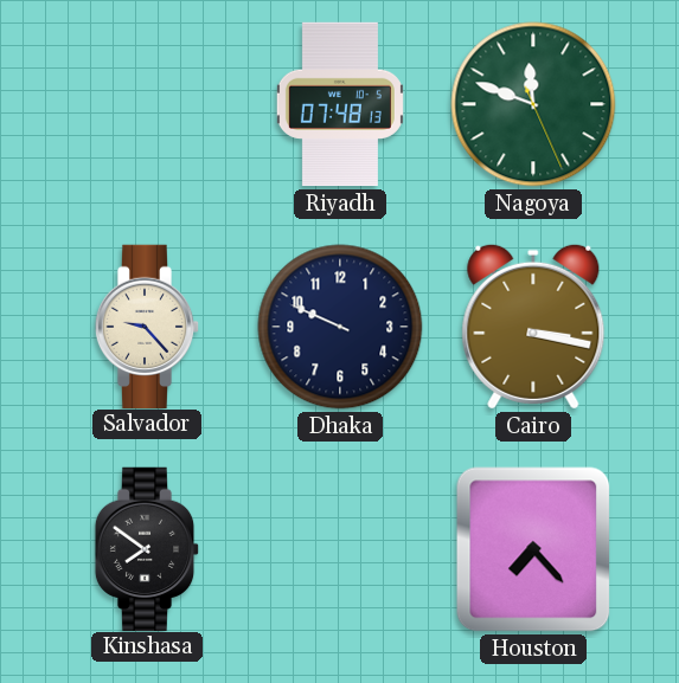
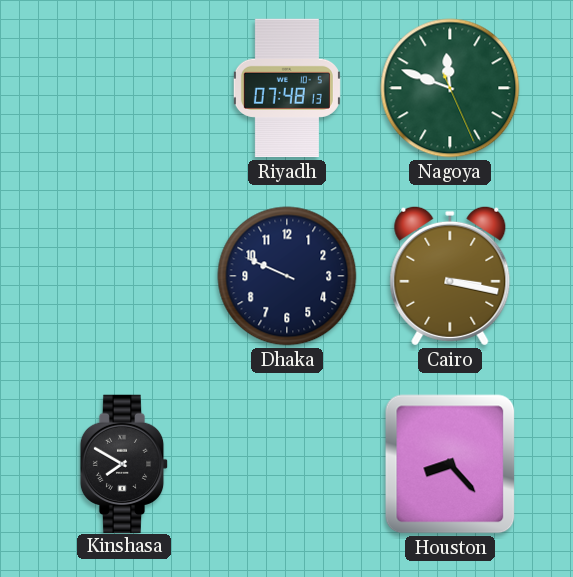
Salvador: 9:23 -> none (147, 326)
Kinshasa: 7:51 -> 7:50 (124, 463)
Houston: 7:23 -> 8:23 (450, 464)
